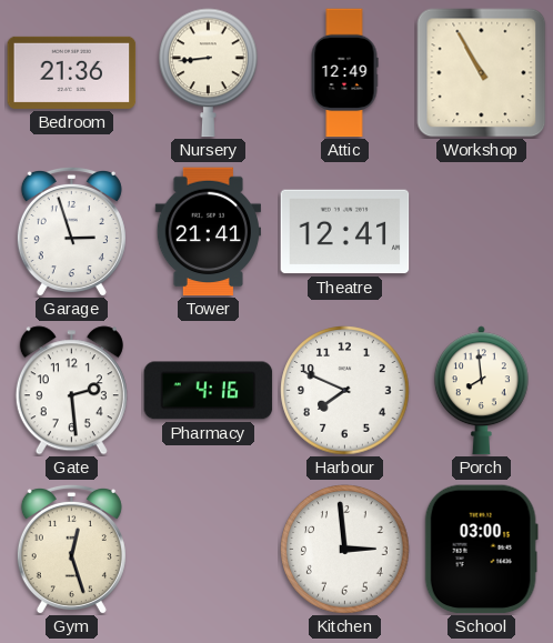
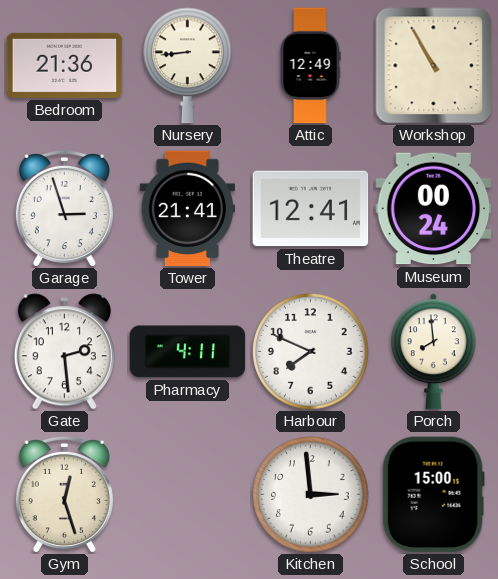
Museum: none -> 00:24 (434, 209)
Pharmacy: 4:16 -> 4:11 (188, 352)
School: 03:00 -> 15:00 (433, 495)
